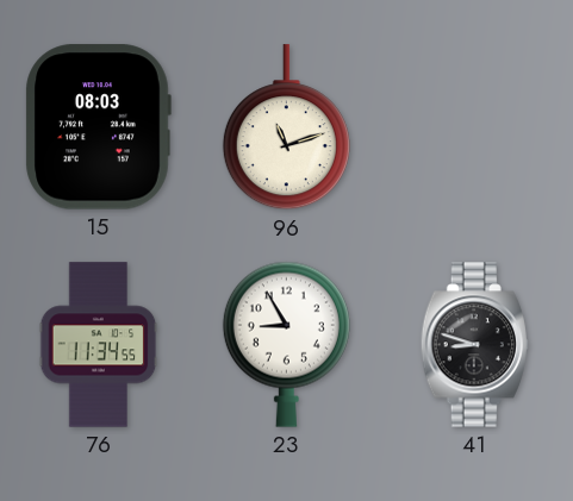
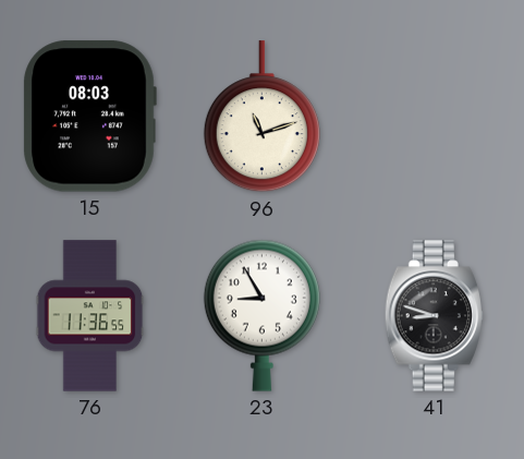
76: 11:34 -> 11:36 (90, 316)
